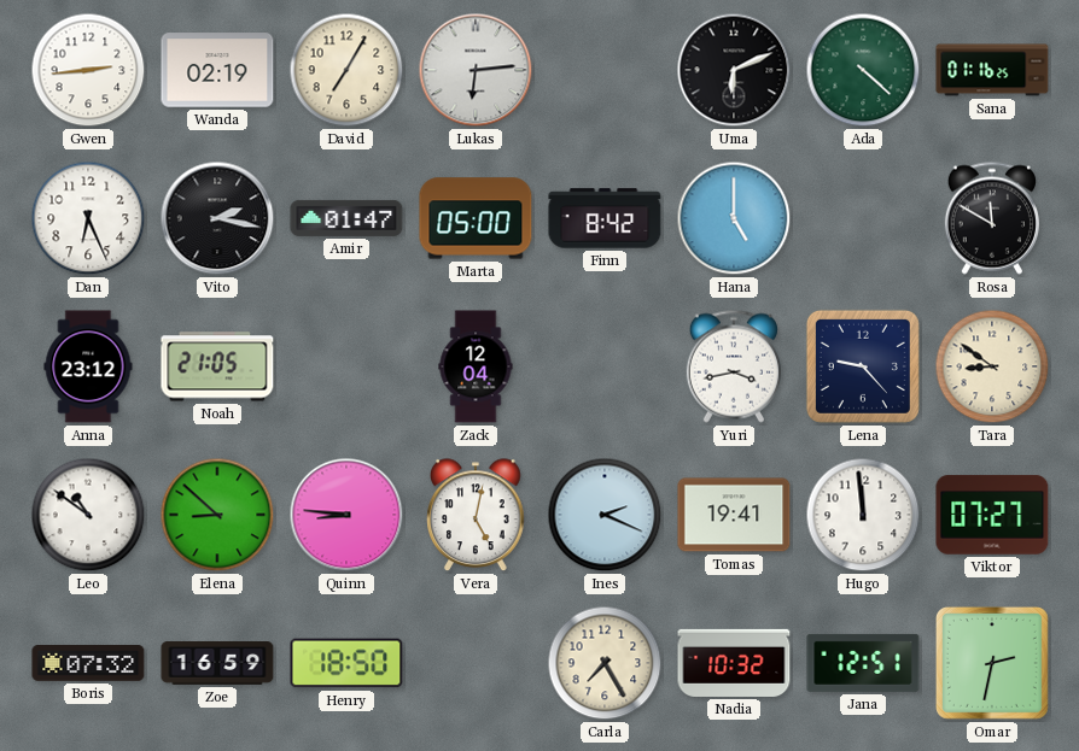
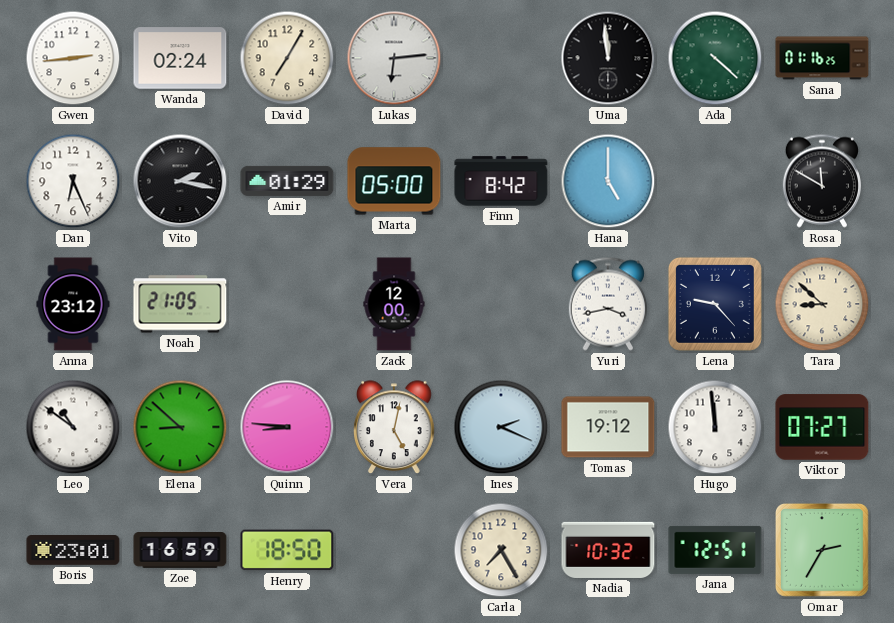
Wanda: 02:19 -> 02:24 (180, 58)
Uma: 6:11 -> 11:59 (608, 58)
Amir: 01:47 -> 01:29 (287, 181)
Zack: 12:04 -> 12:00 (394, 304)
Tara: 8:51 -> 8:52 (822, 304)
Tomas: 19:41 -> 19:12 (608, 427)
Boris: 07:32 -> 23:01 (73, 550)
Omar: 2:32 -> 2:35 (822, 550)
